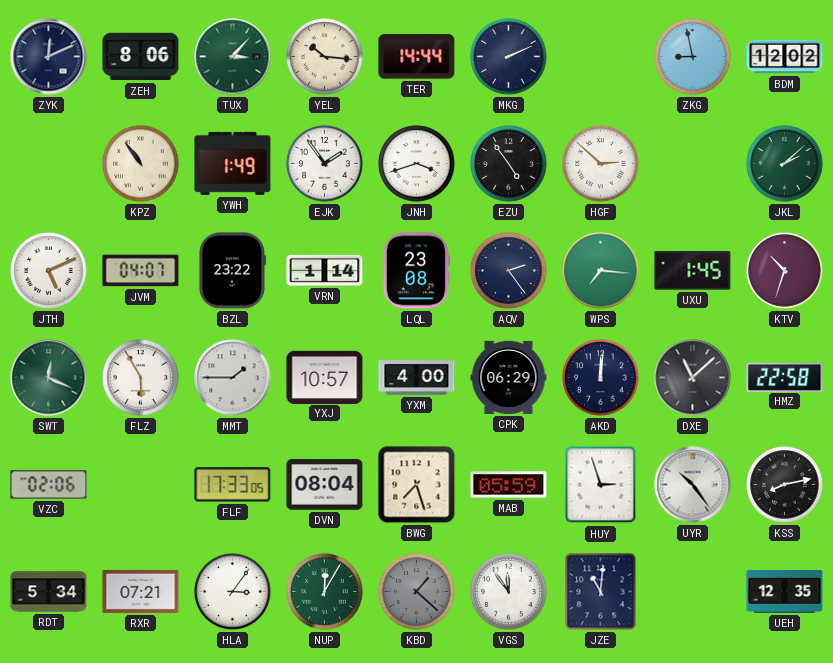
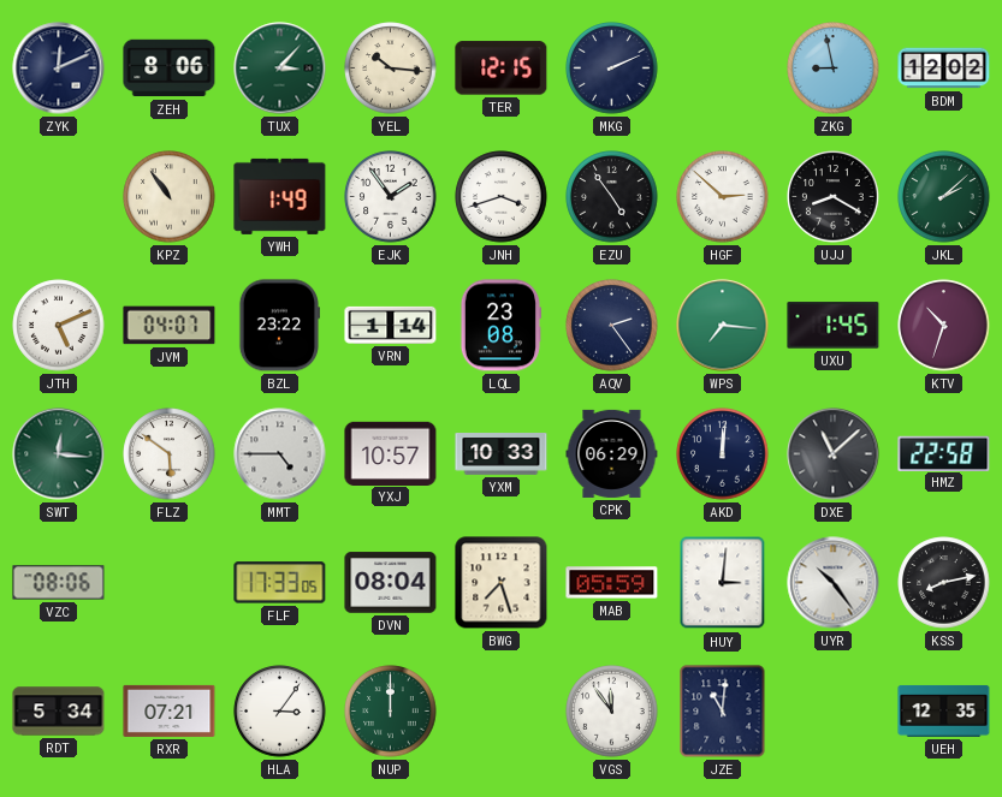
TER: 14:44 -> 12:15 (502, 69)
UJJ: none -> 8:20 (834, 197)
SWT: 12:19 -> 12:16 (59, 454)
FLZ: 5:55 -> 5:51 (170, 454)
MMT: 1:45 -> 4:45 (280, 454)
YXM: 4:00 -> 10:33 (502, 454)
VZC: 02:06 -> 08:06 (59, 583)
HUY: 2:57 -> 3:01 (723, 583)
NUP: 12:05 -> 12:00 (391, 712)
KBD: 1:22 -> none (417, 592)
